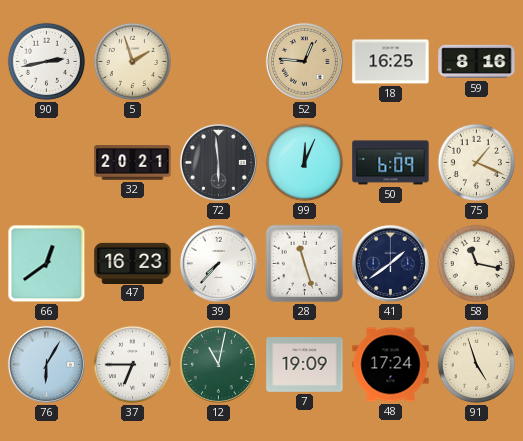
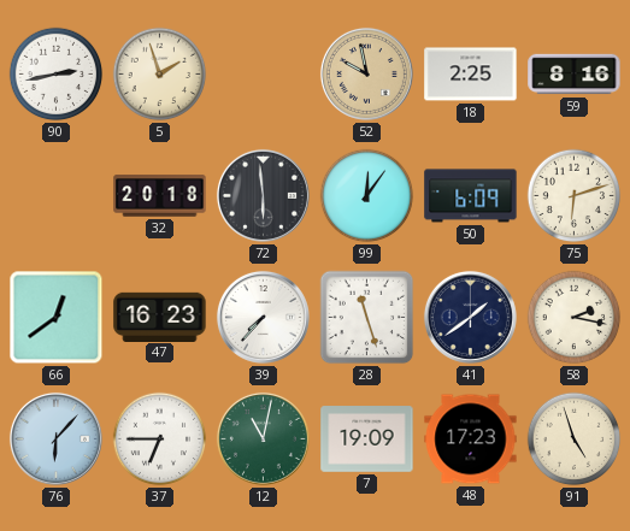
52: 12:46 -> 9:58 (366, 73)
18: 16:25 -> 2:25 (471, 75)
32: 20:21 -> 20:18 (160, 196)
99: 12:04 -> 12:06 (367, 196)
75: 1:19 -> 6:12 (575, 196)
58: 11:17 -> 2:17 (575, 318)
76: 6:05 -> 6:07 (55, 438)
48: 17:24 -> 17:23 (471, 439)
